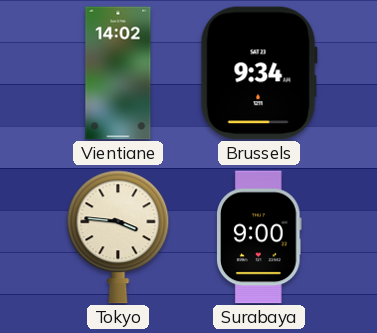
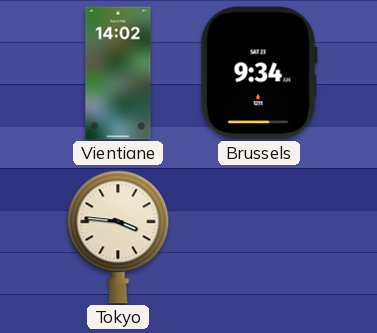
Surabaya: 9:00 -> none (259, 237)
